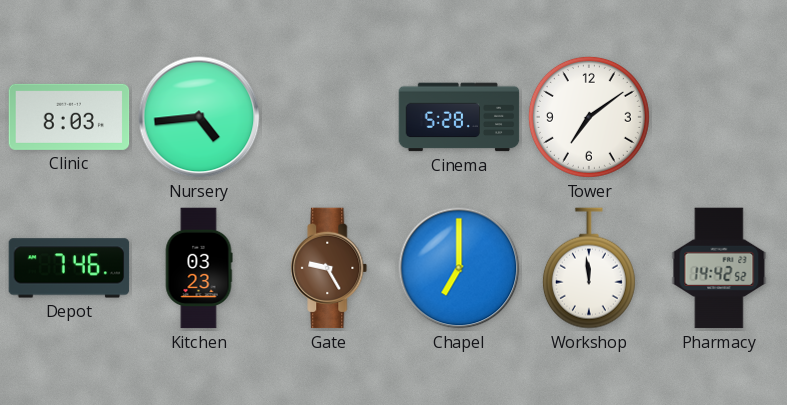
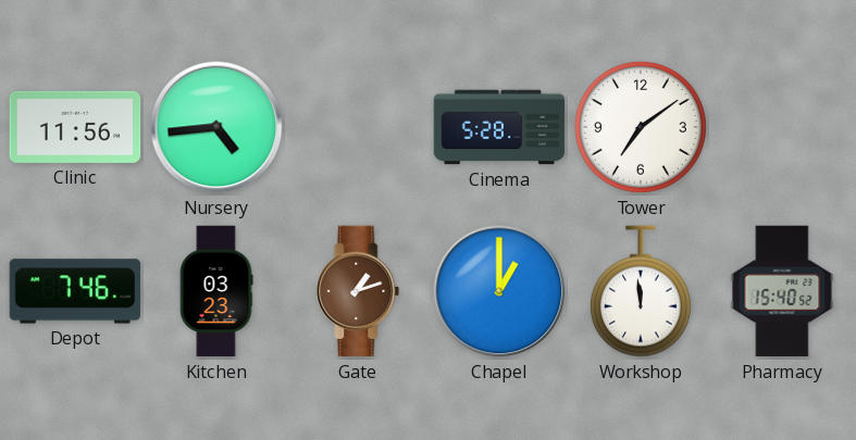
Clinic: 8:03 -> 11:56 (75, 127)
Gate: 9:25 -> 1:12 (358, 291)
Chapel: 7:00 -> 1:00 (499, 291)
Pharmacy: 14:42 -> 15:40 (782, 291)
